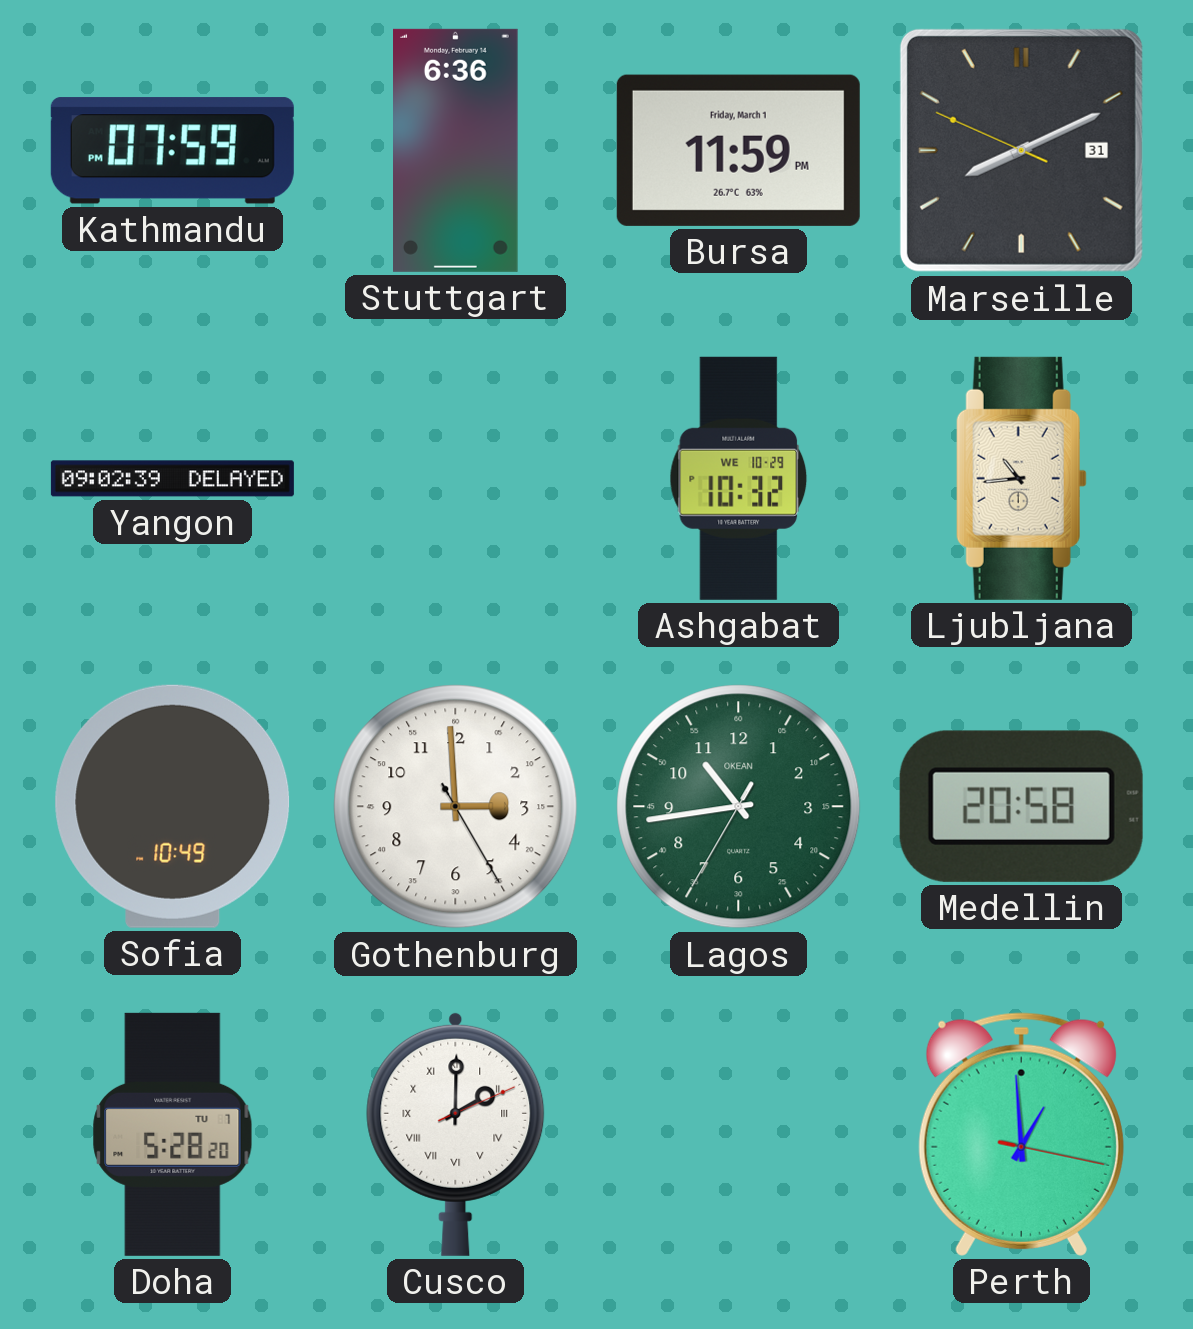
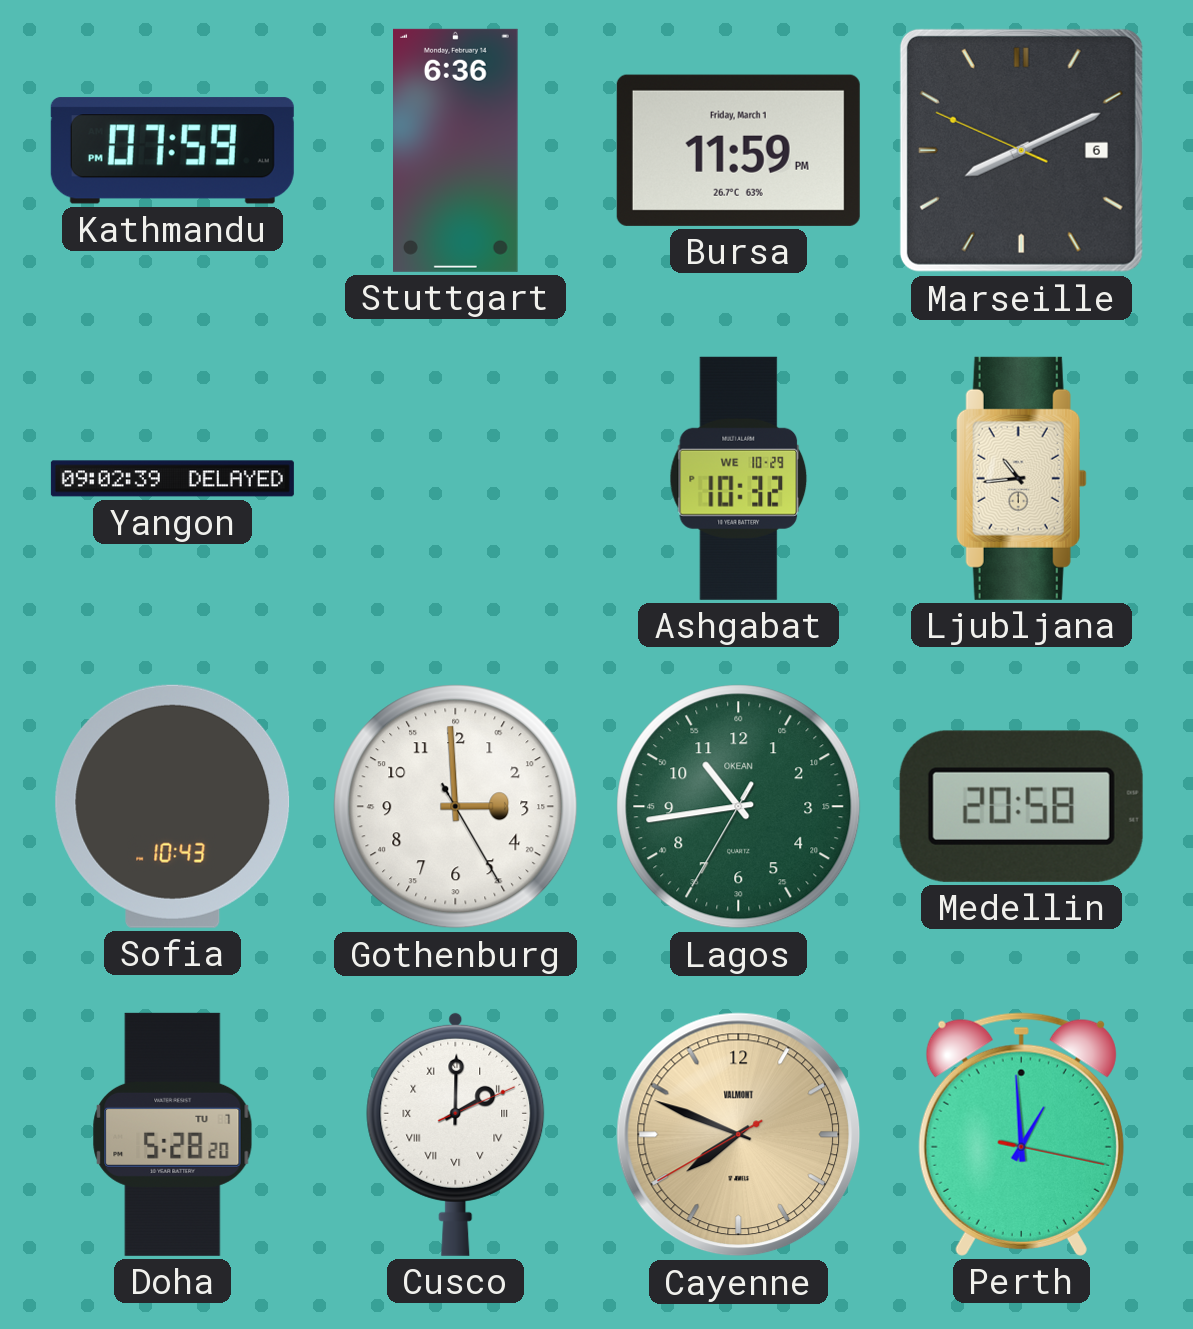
Marseille date: 31 -> 6 (1021, 150)
Sofia: 10:49 -> 10:43 (173, 806)
Cayenne: none -> 7:48 (739, 1135)
